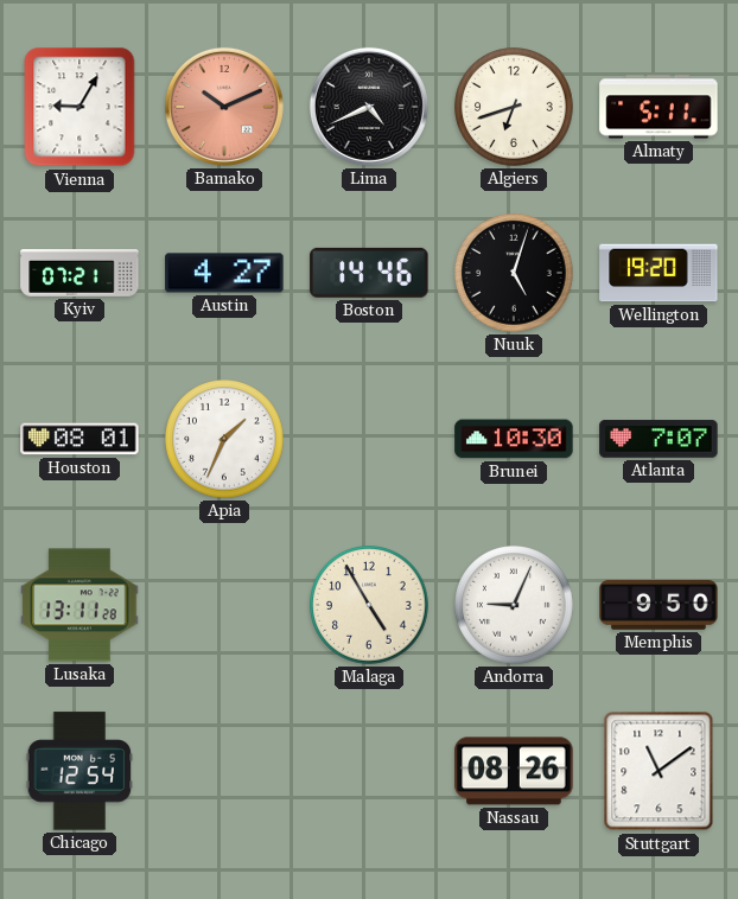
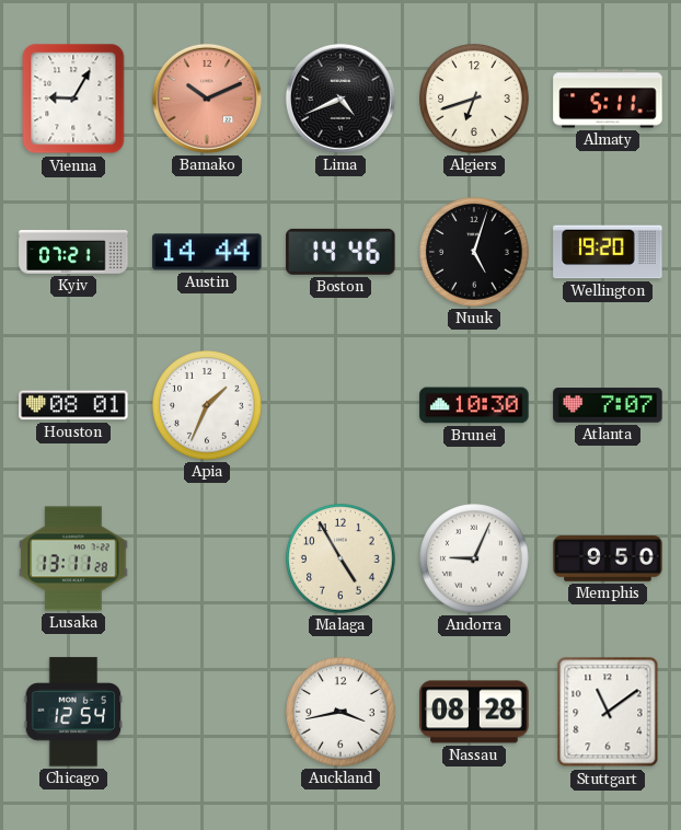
Austin: 4:27 -> 14:44 (207, 252)
Auckland: none -> 3:43 (340, 712)
Nassau: 08:26 -> 08:28 (474, 712)
